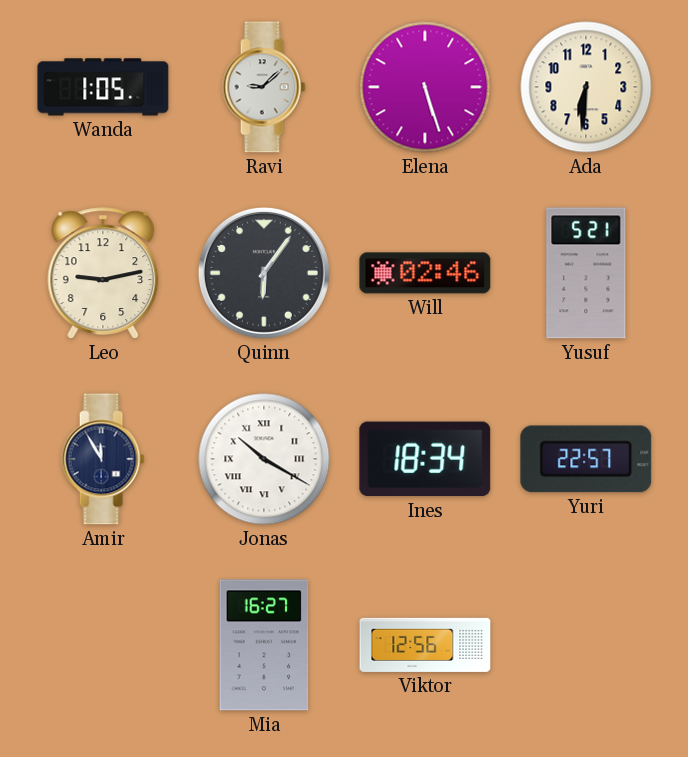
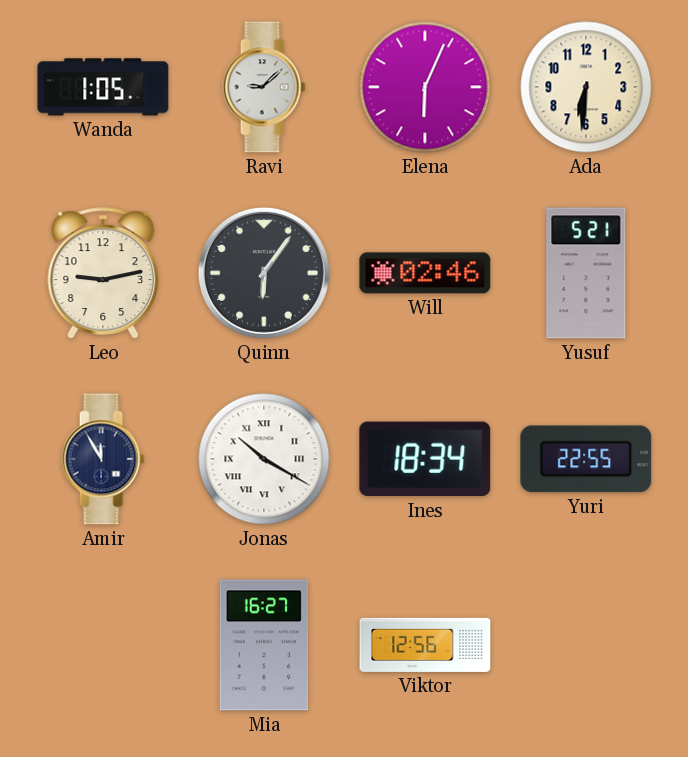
Elena: 5:27 -> 6:04 (425, 87)
Yuri: 22:57 -> 22:55 (586, 459)
